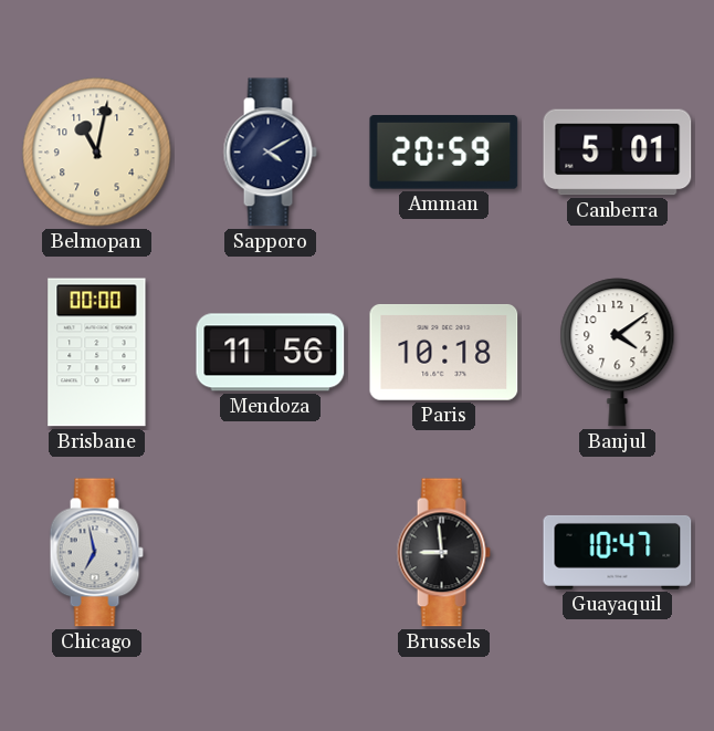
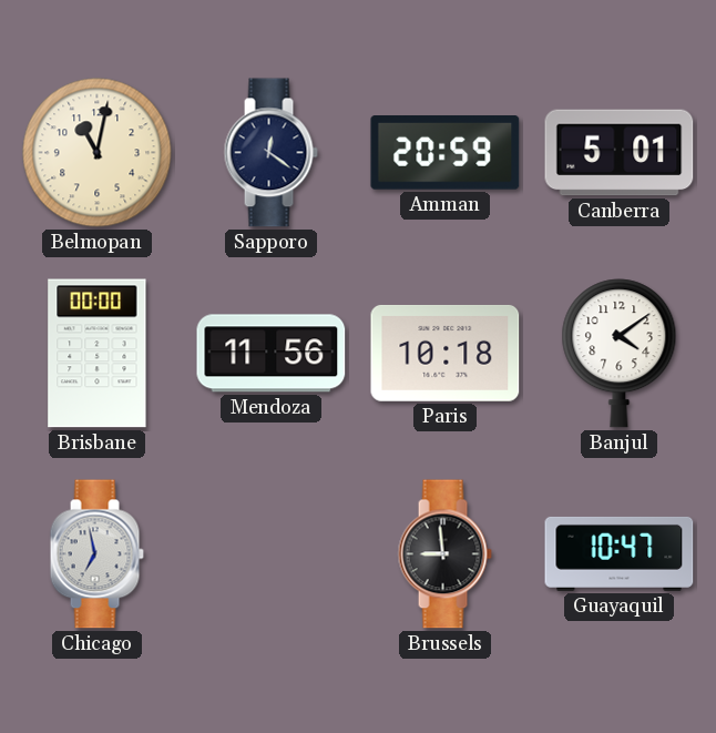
Sapporo: 4:10 -> 12:21 (270, 153)
